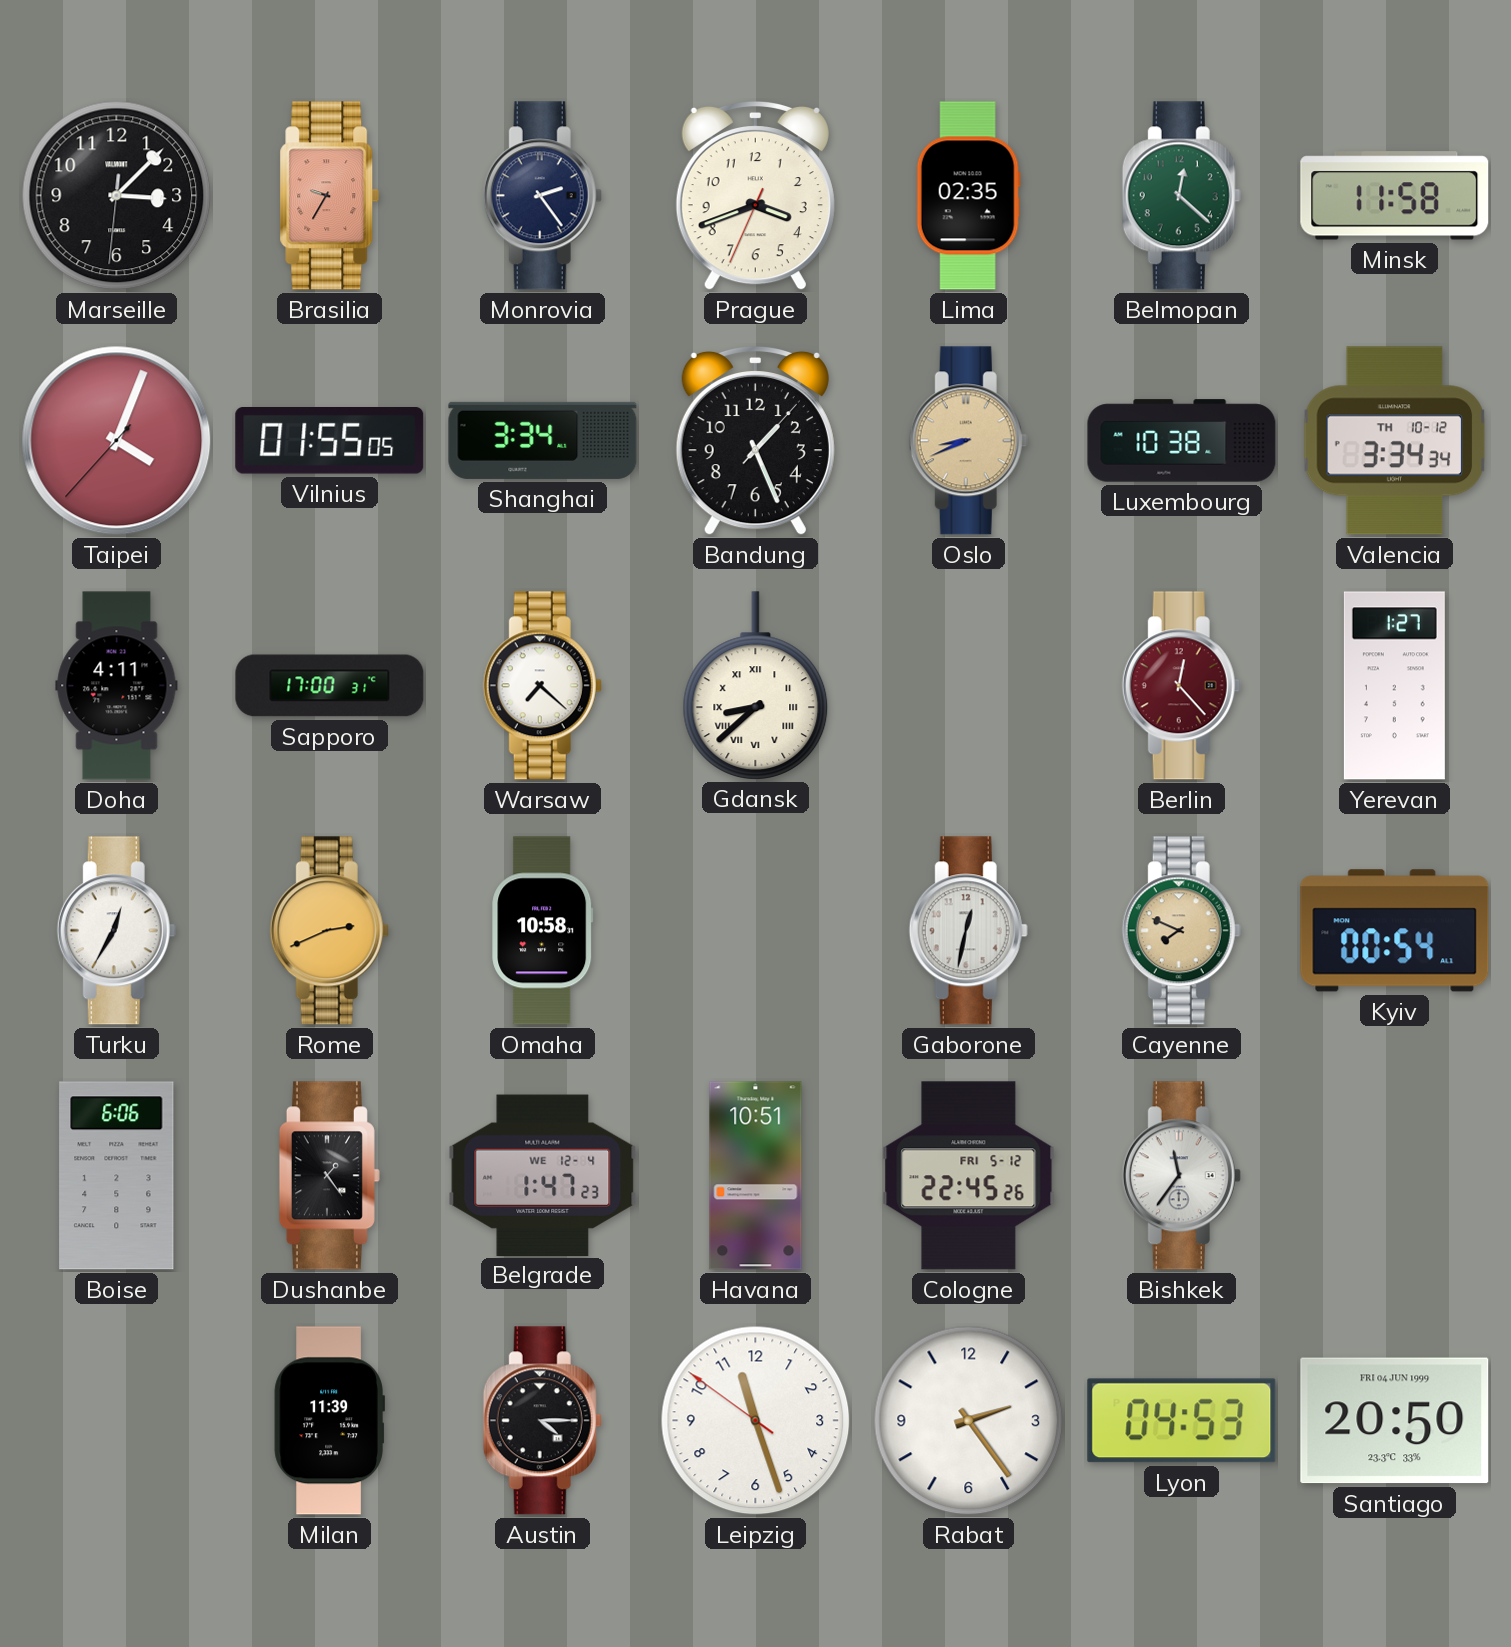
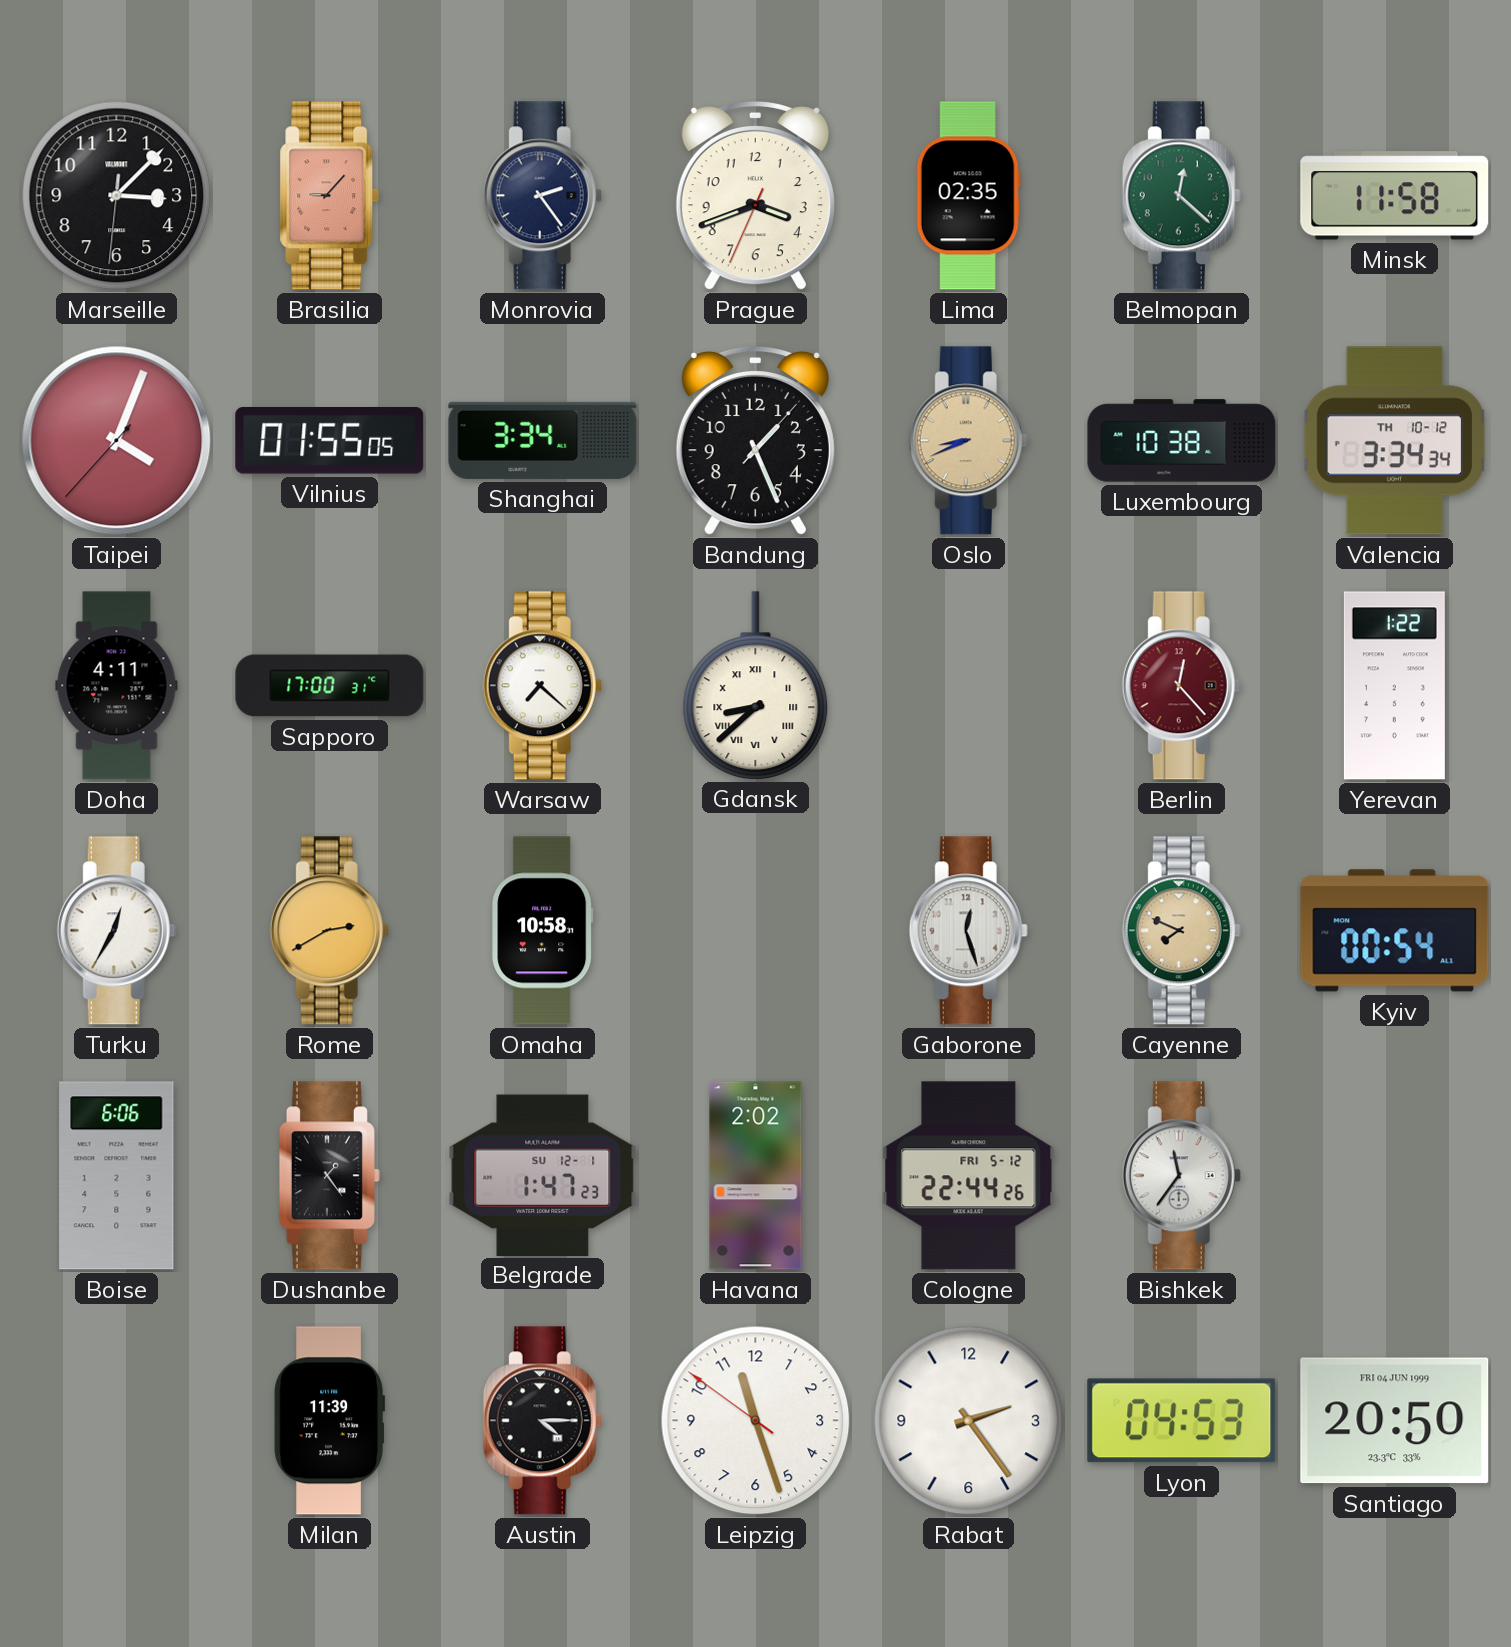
Brasilia: 9:35 -> 9:07 (330, 196)
Yerevan: 1:27 -> 1:22 (1394, 686)
Rome: 2:41 -> 2:40 (329, 931)
Gaborone: 12:32 -> 12:27 (968, 931)
Belgrade date: WE 12-4 -> SU 12-1 (543, 1175)
Havana: 10:51 -> 2:02 (756, 1176)
Cologne: 22:45 -> 22:44 (969, 1176)
